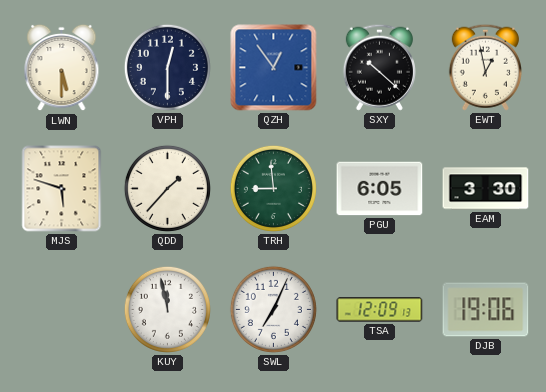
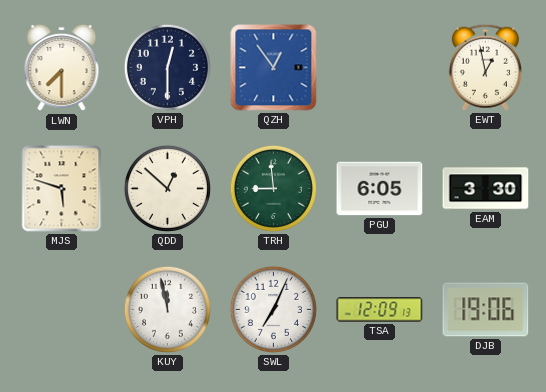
LWN: 5:30 -> 7:30 (62, 68)
SXY: 10:22 -> none (379, 67)
QDD: 1:37 -> 12:52 (167, 188)
